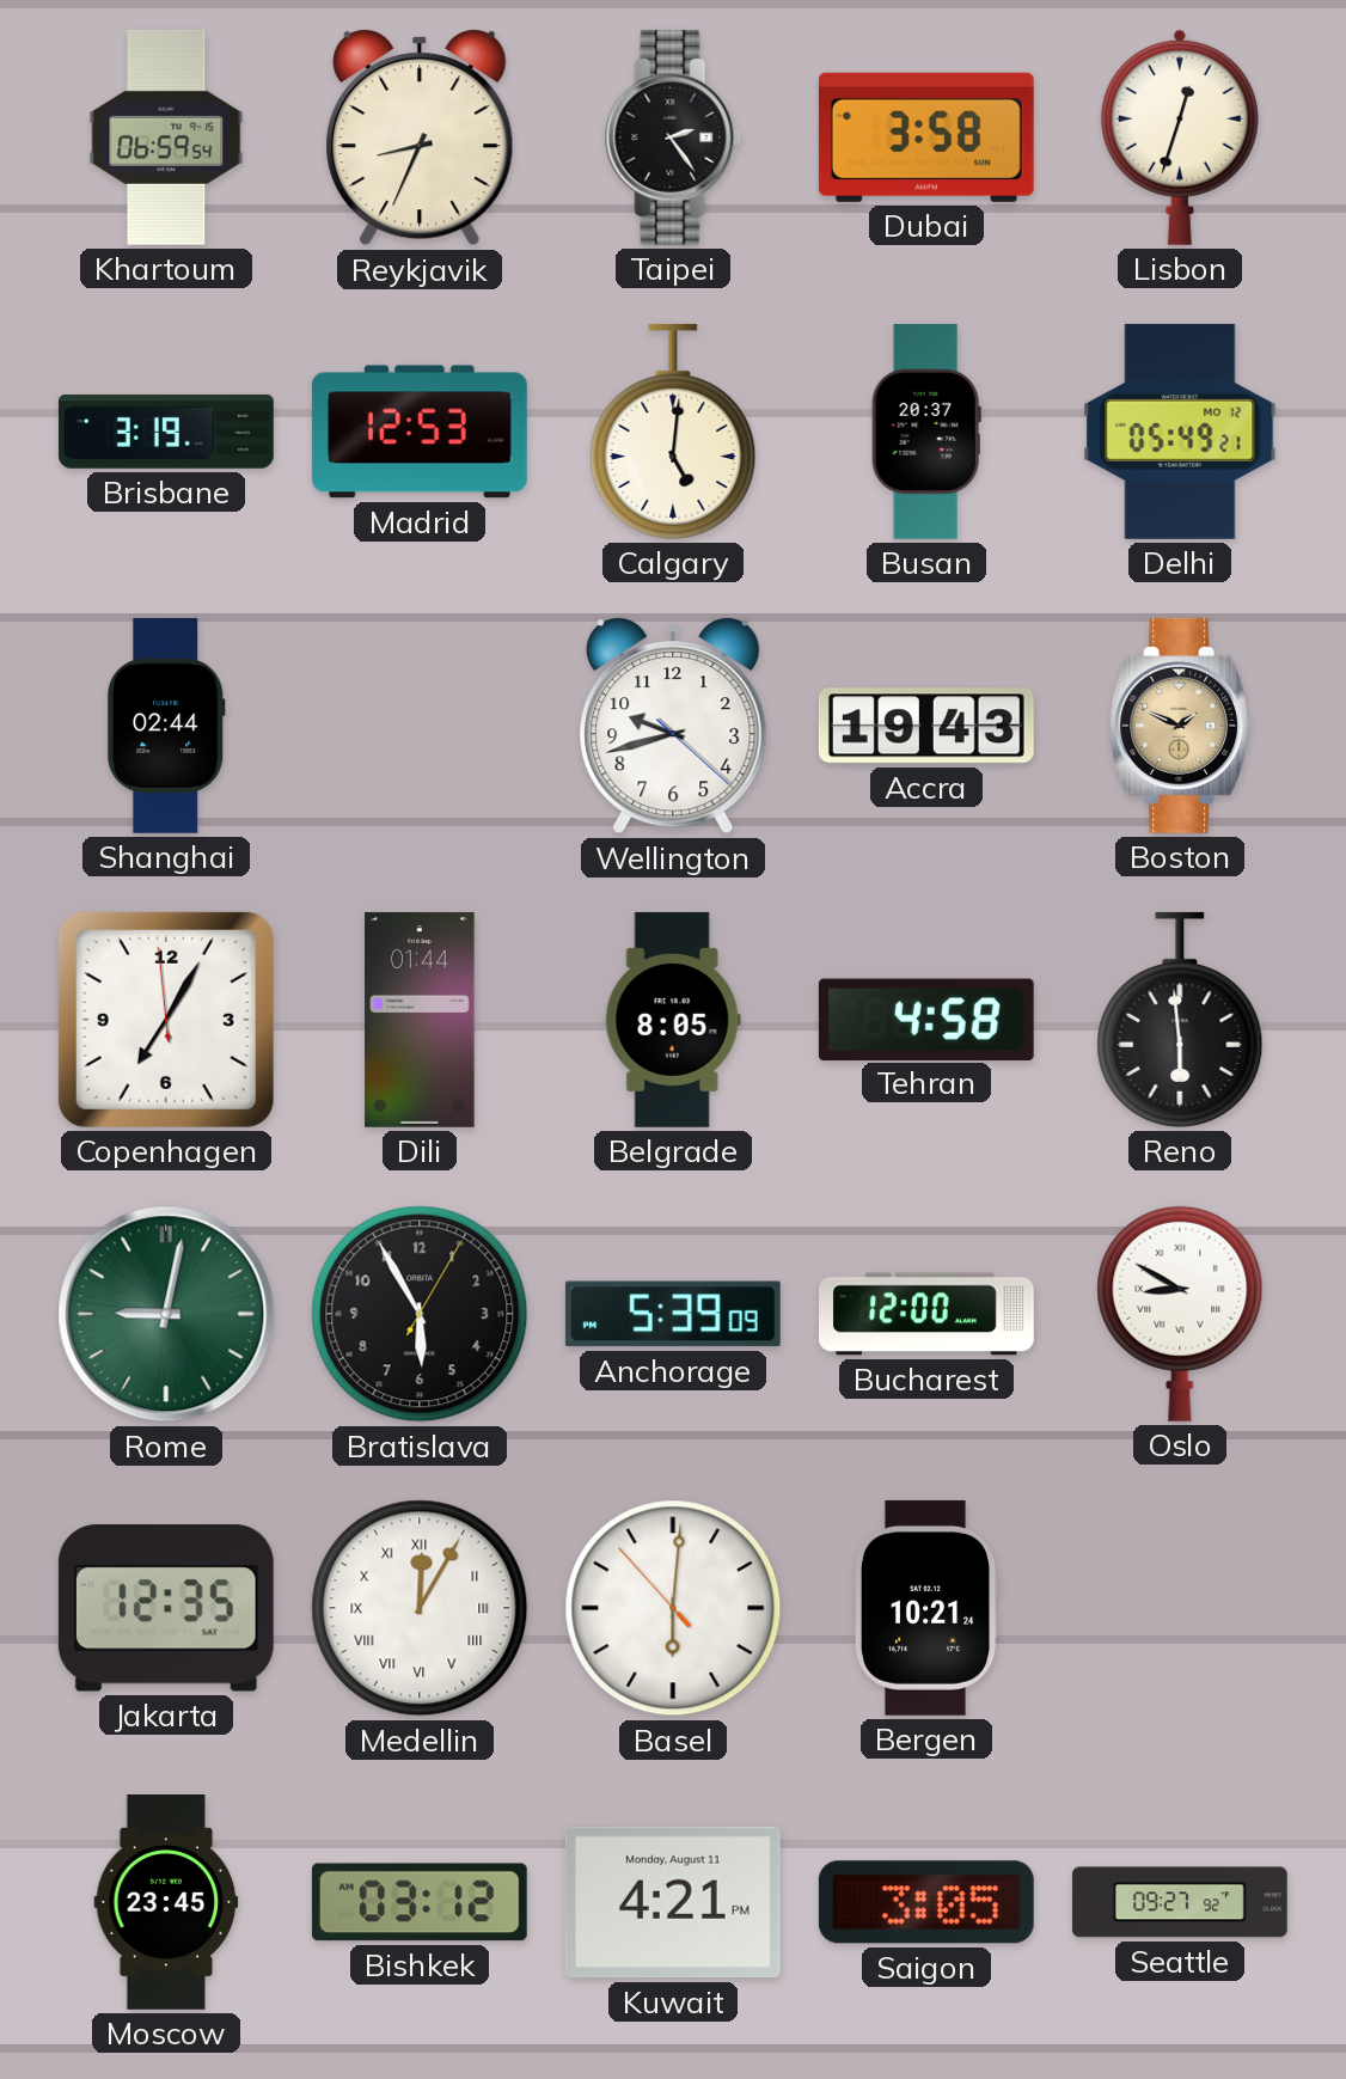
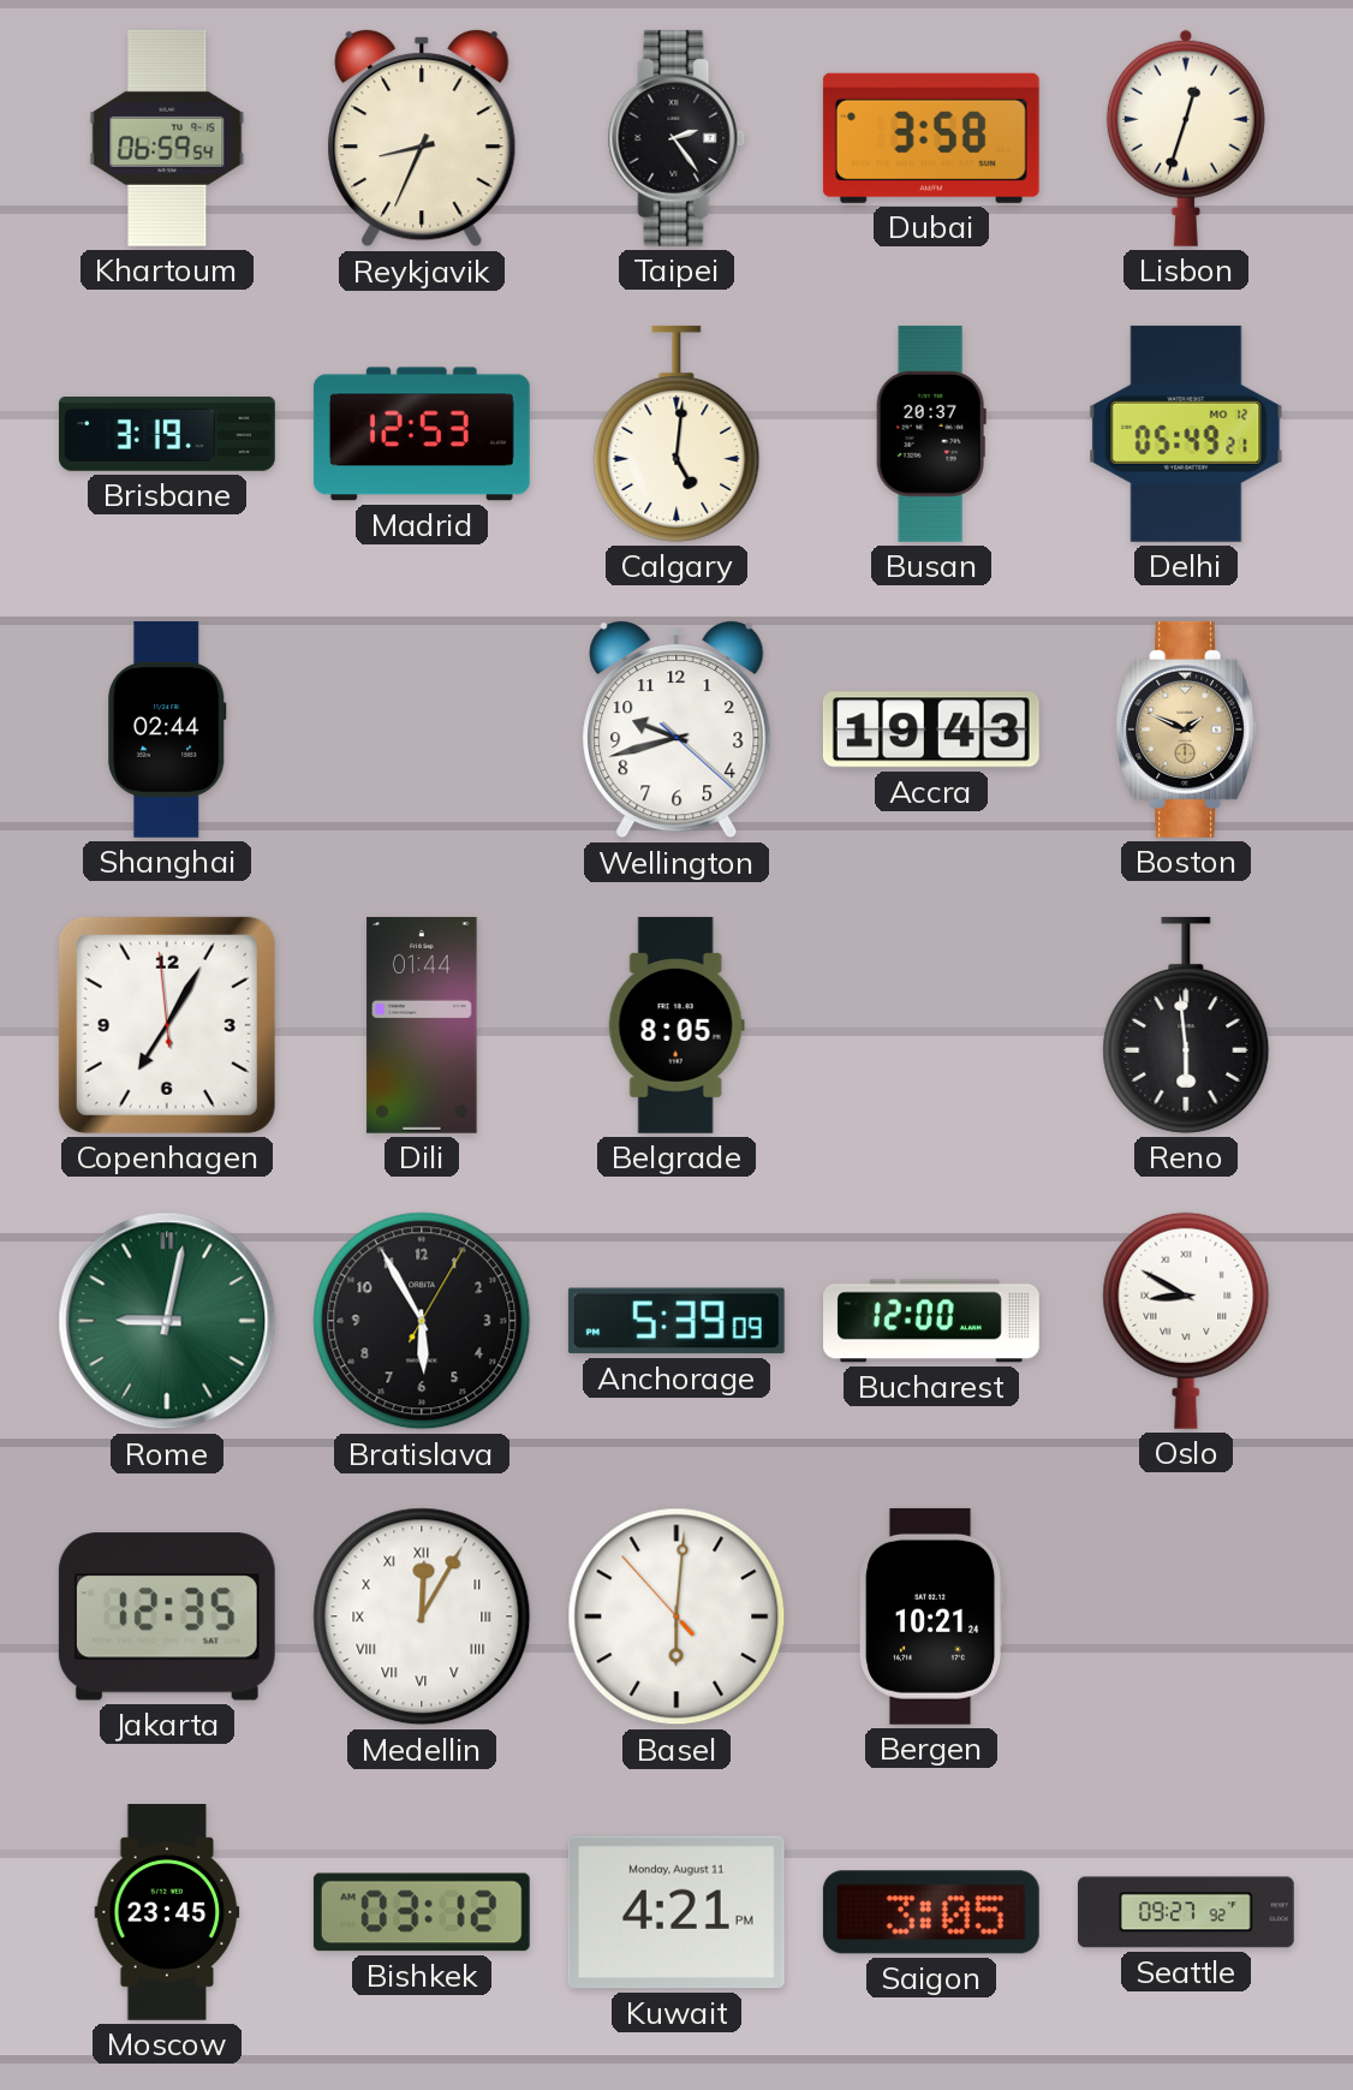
Tehran: 4:58 -> none (926, 1019)
